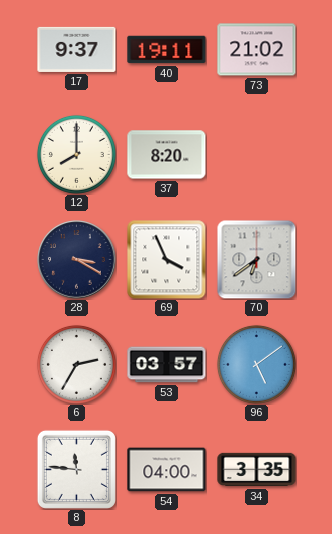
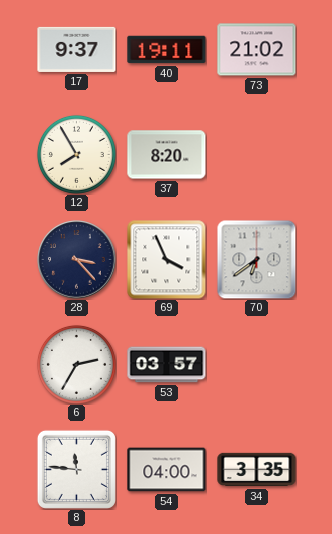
12: 8:00 -> 7:55 (76, 154)
28: 3:20 -> 3:23 (77, 260)
96: 5:09 -> none (256, 364)
